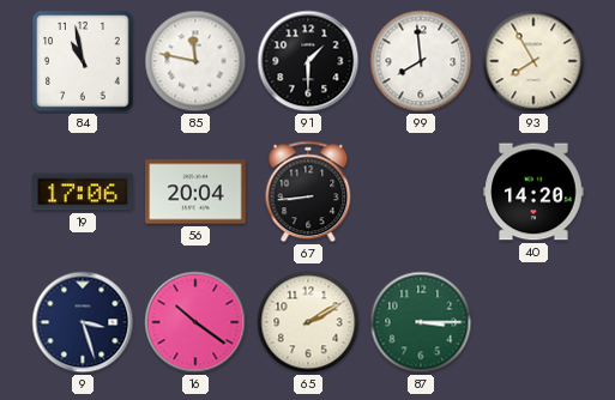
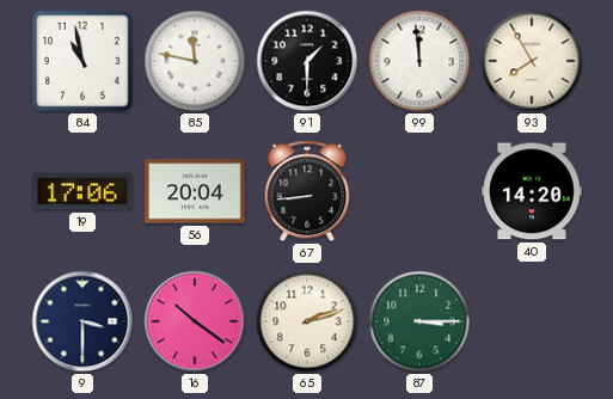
99: 7:59 -> 11:59 (419, 61)
9: 3:27 -> 3:30 (82, 321)
65: 2:10 -> 2:12 (307, 321)
